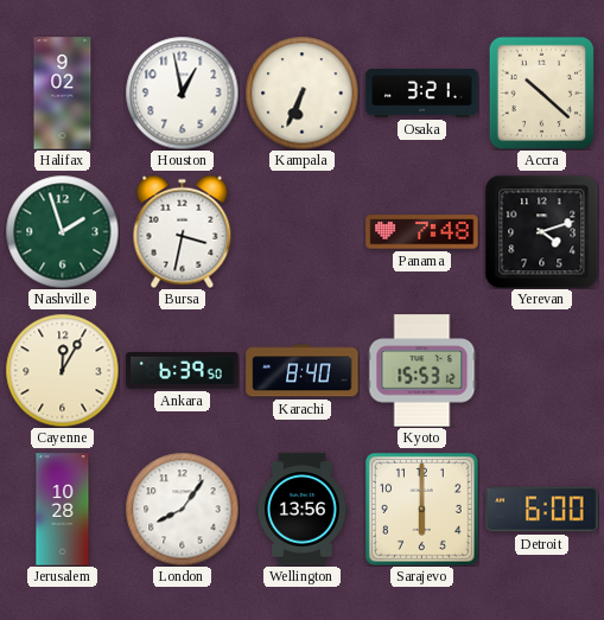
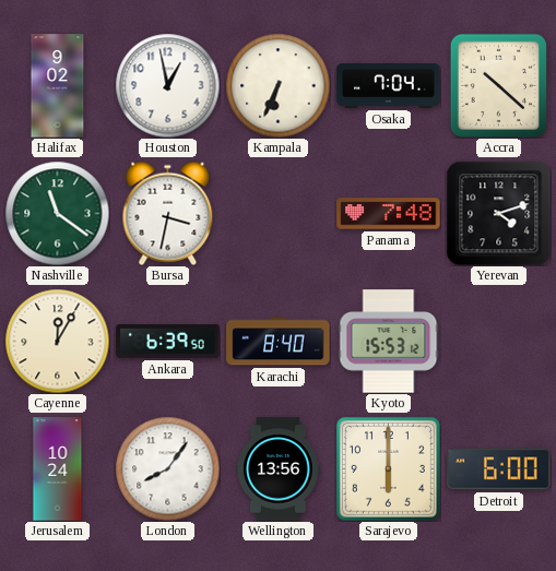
Osaka: 3:21 -> 7:04 (389, 85)
Nashville: 1:57 -> 11:21 (57, 213)
Jerusalem: 10:28 -> 10:24 (58, 469)
